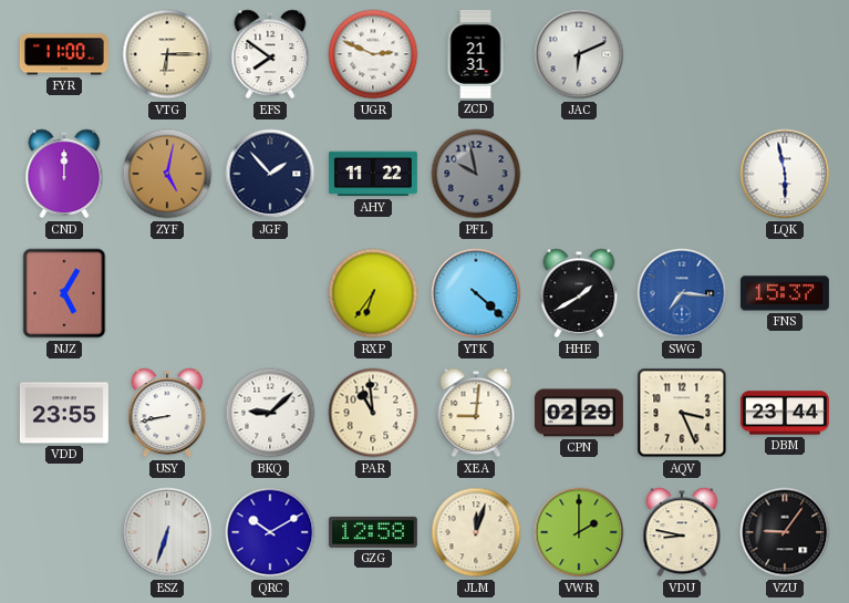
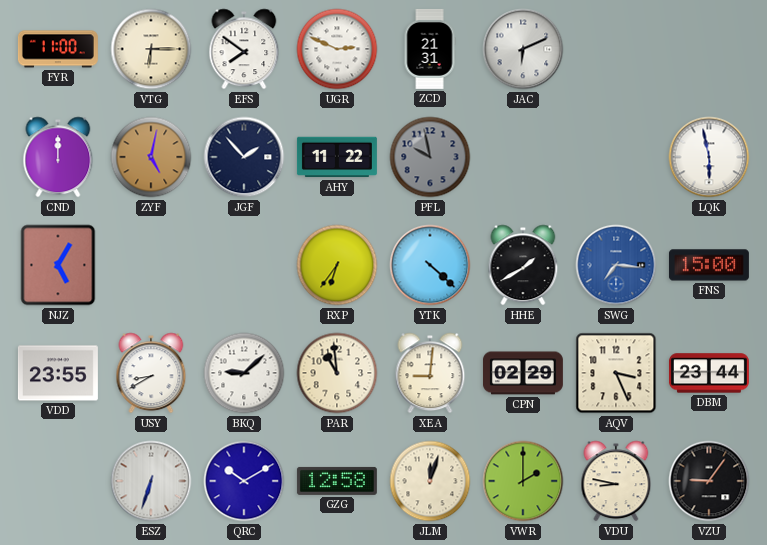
FNS: 15:37 -> 15:00 (709, 265)
USY: 8:43 -> 8:40 (151, 373)
